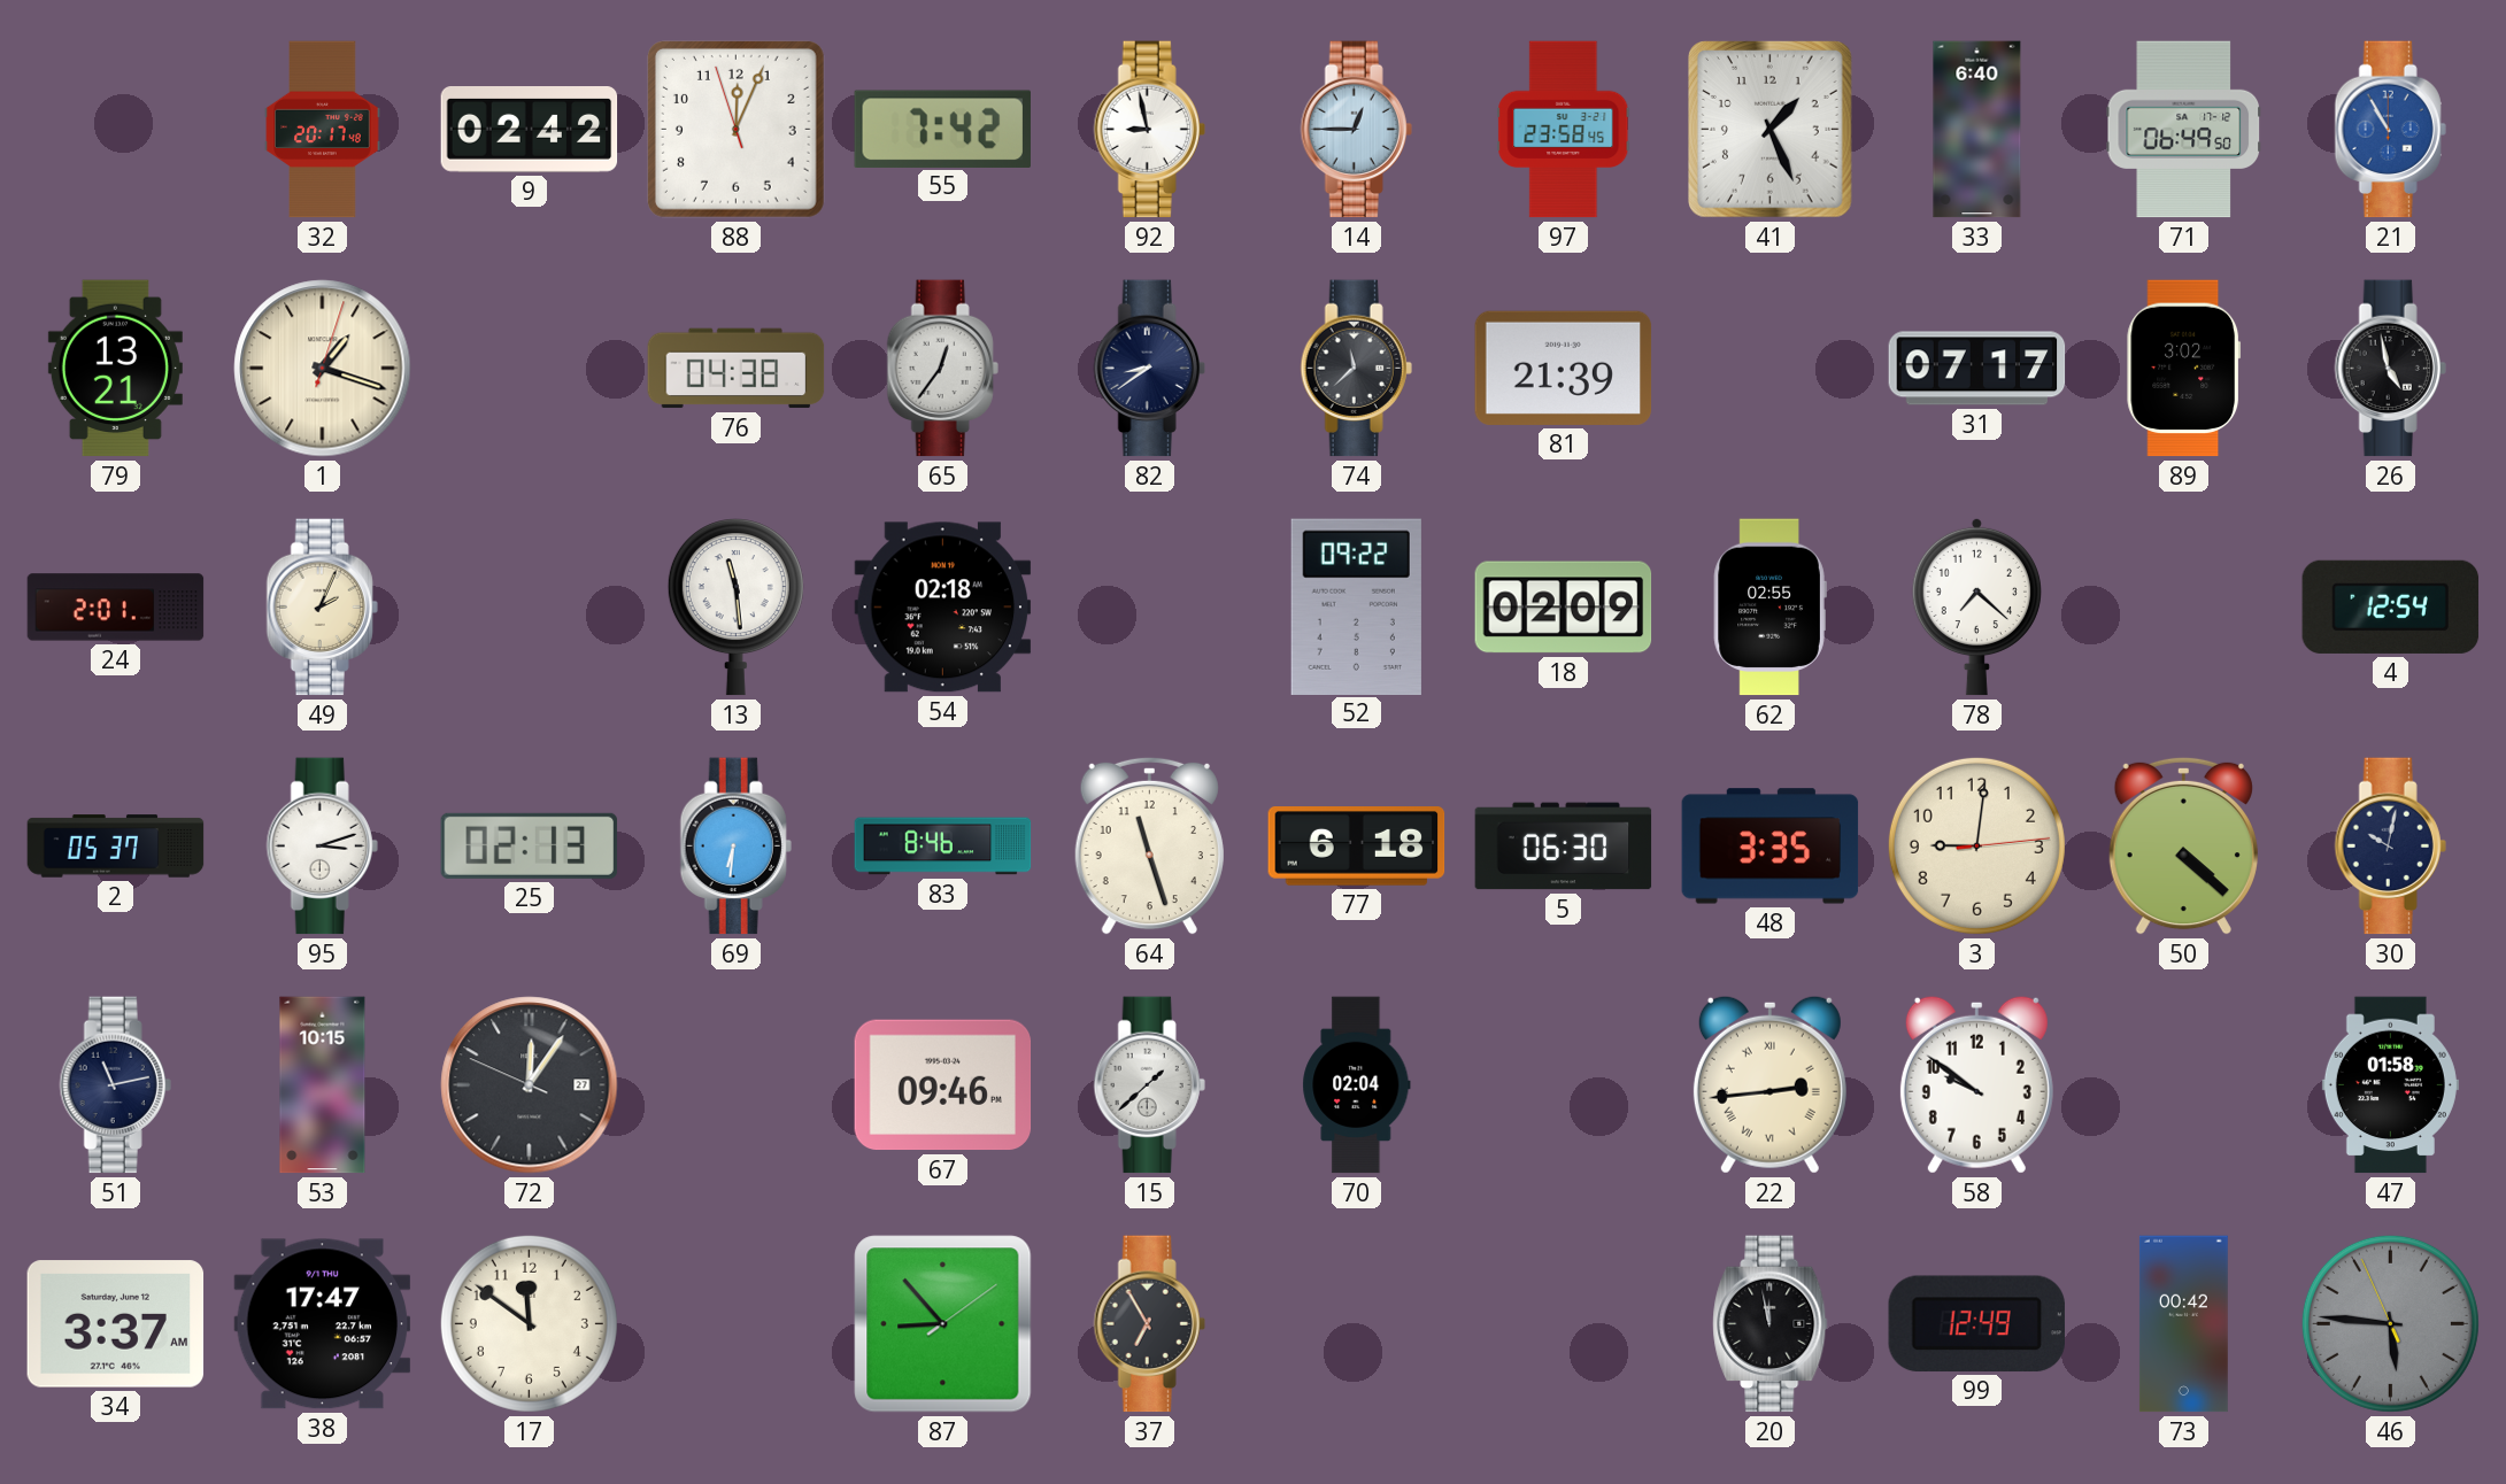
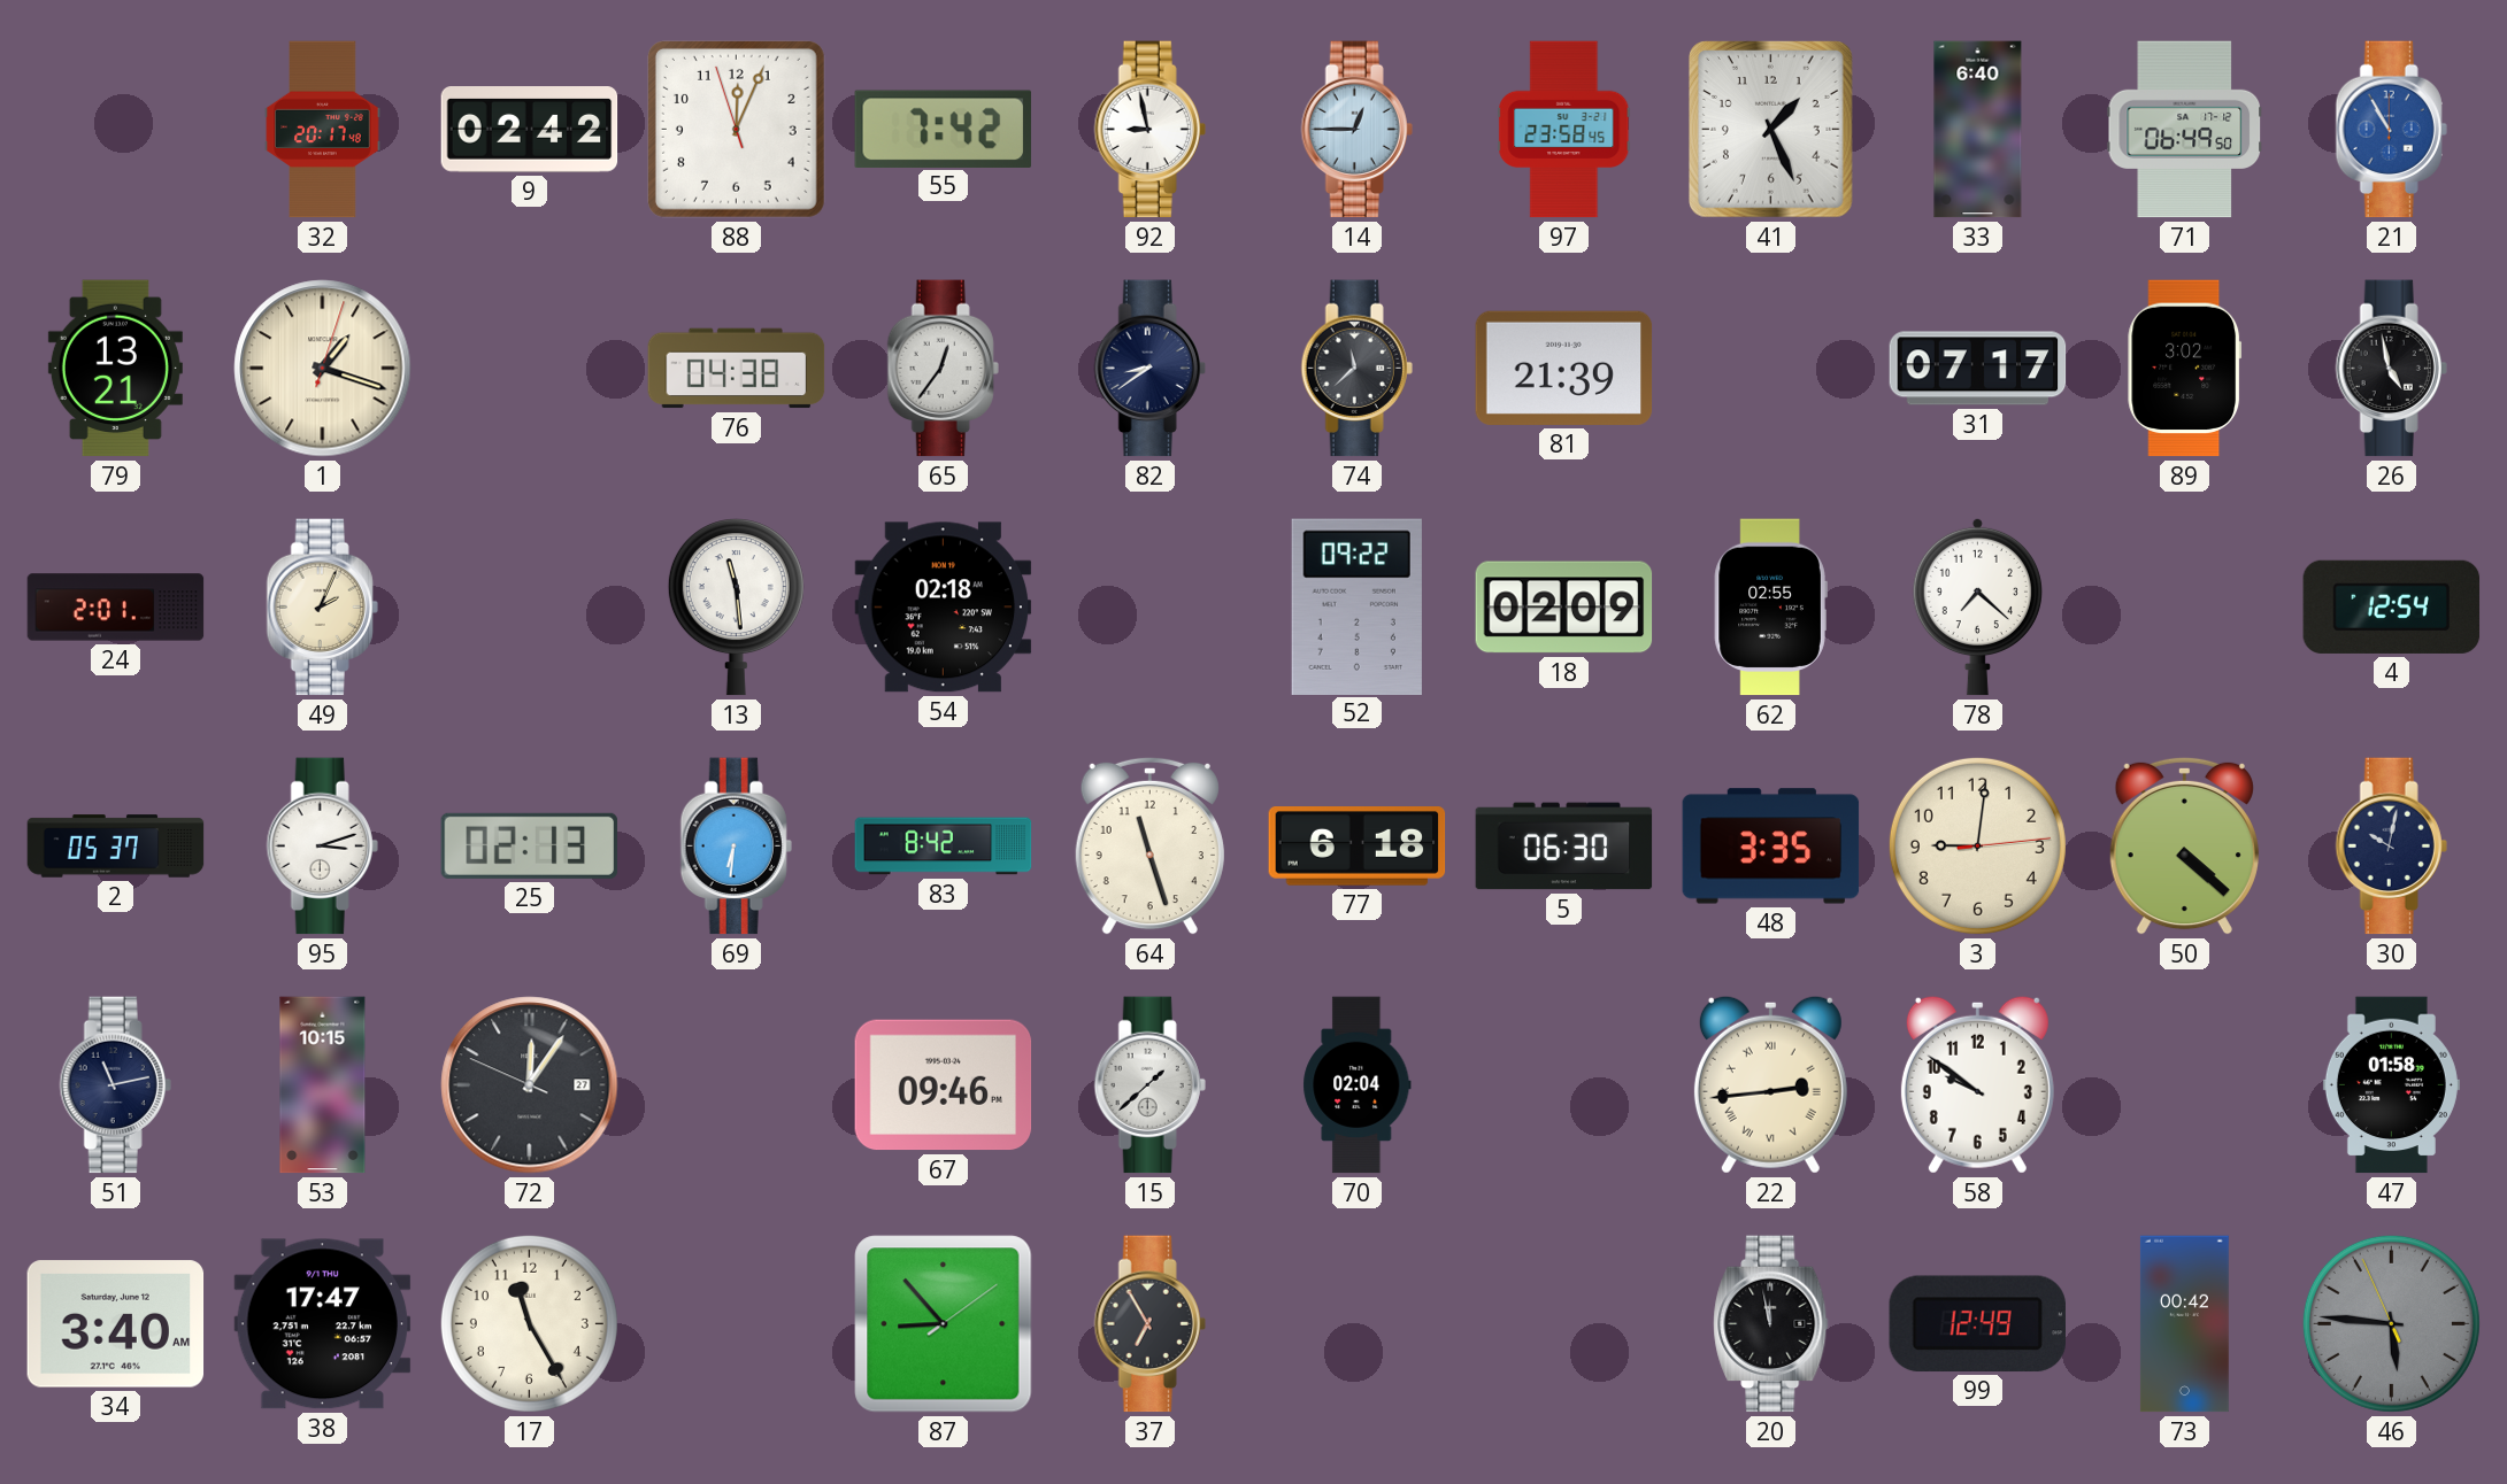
83: 8:46 -> 8:42 (944, 847)
34: 3:37 -> 3:40 (116, 1324)
17: 11:51 -> 11:25 (529, 1323)
